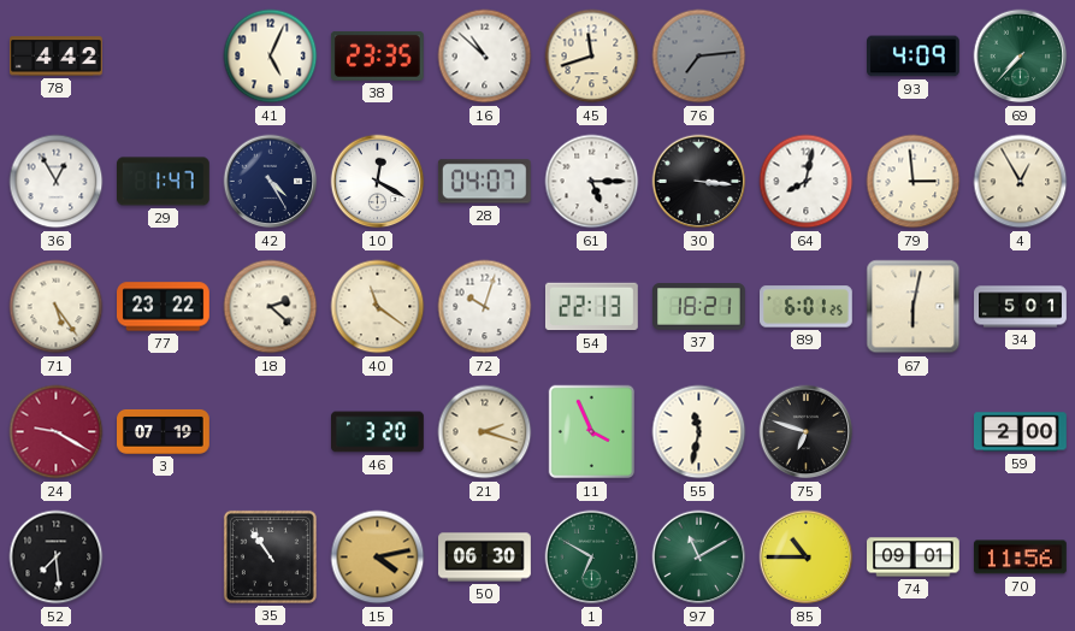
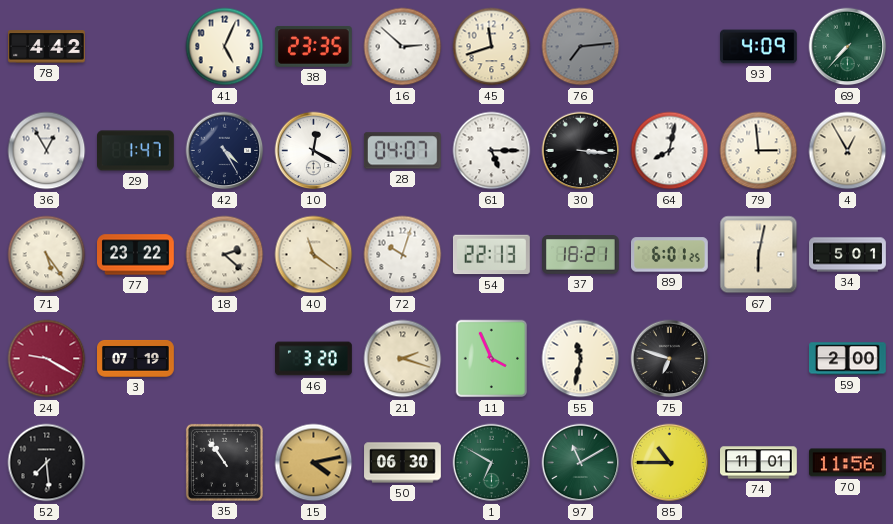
16: 10:52 -> 2:52 (403, 47)
74: 09:01 -> 11:01 (759, 463)
